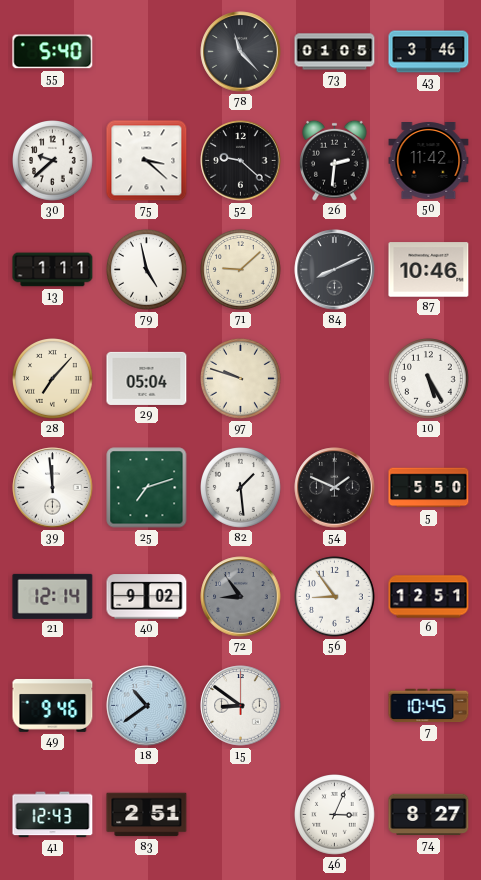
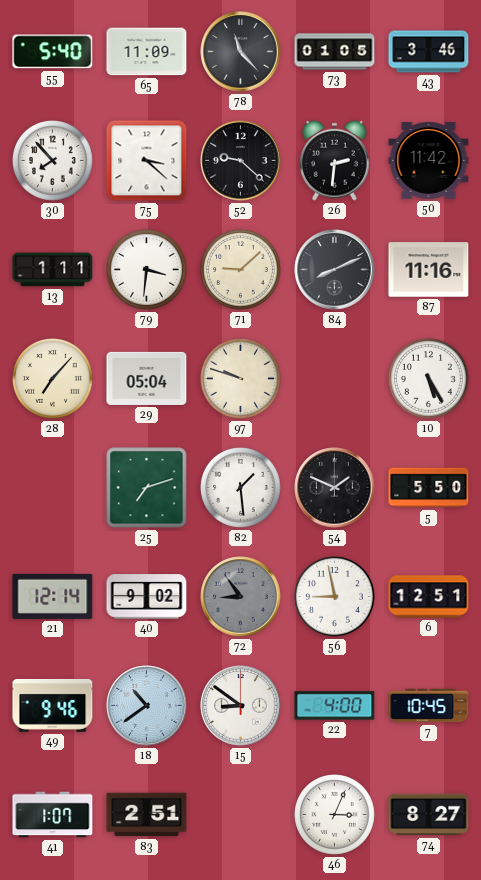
65: none -> 11:09 (147, 52)
30: 9:38 -> 7:53 (53, 161)
79: 4:58 -> 3:31 (147, 270)
87: 10:46 -> 11:16 (429, 270)
39: 11:59 -> none (53, 488)
56: 8:54 -> 8:58 (335, 597)
22: none -> 4:00 (335, 706)
41: 12:43 -> 1:07 (53, 815)
